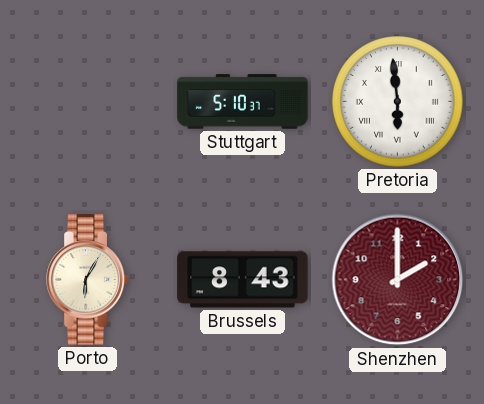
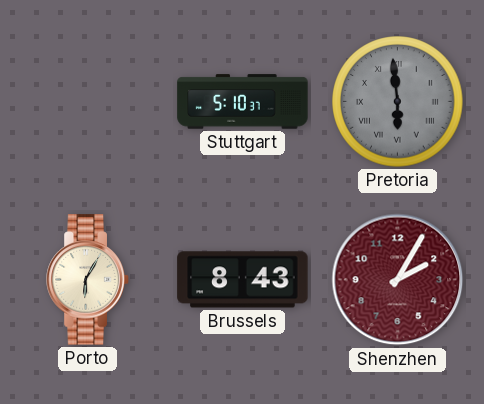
Pretoria dial: white -> grey (398, 102)
Shenzhen: 2:00 -> 2:05 (398, 280)
